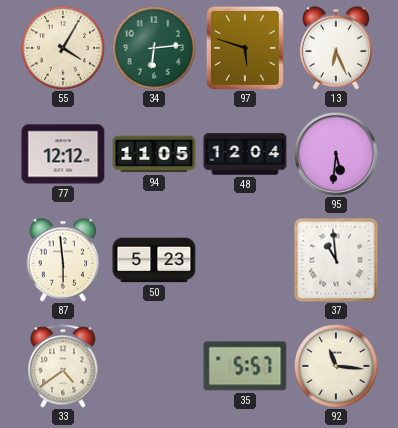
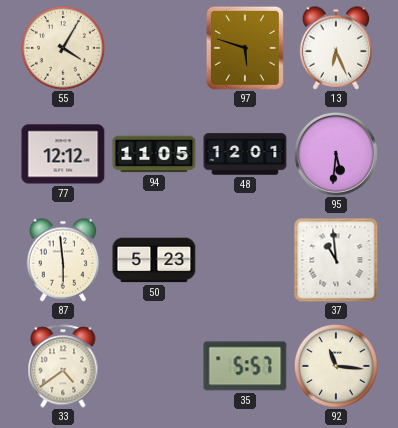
34: 6:14 -> none (154, 48)
48: 12:04 -> 12:01 (245, 154)
